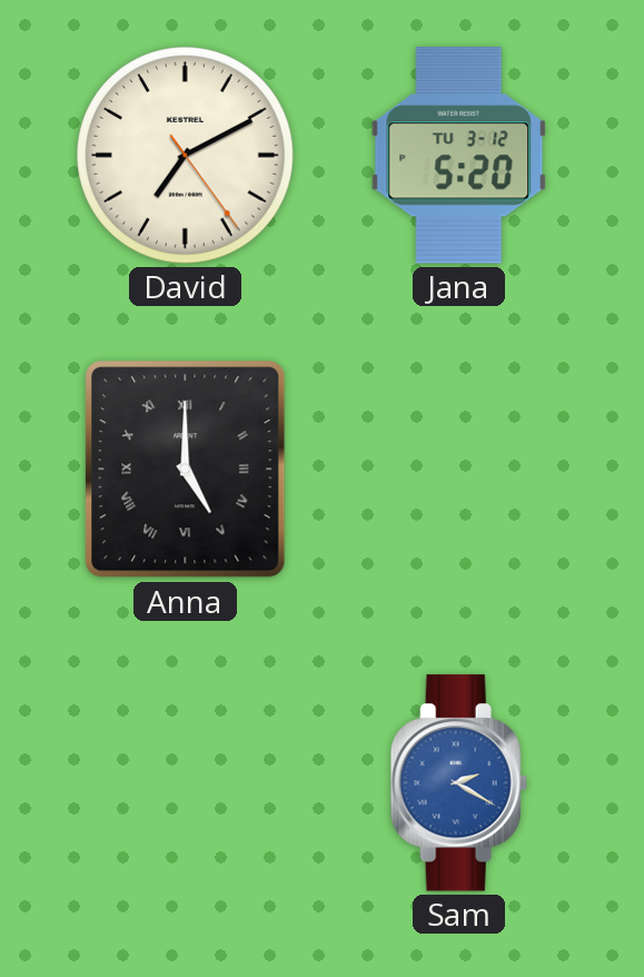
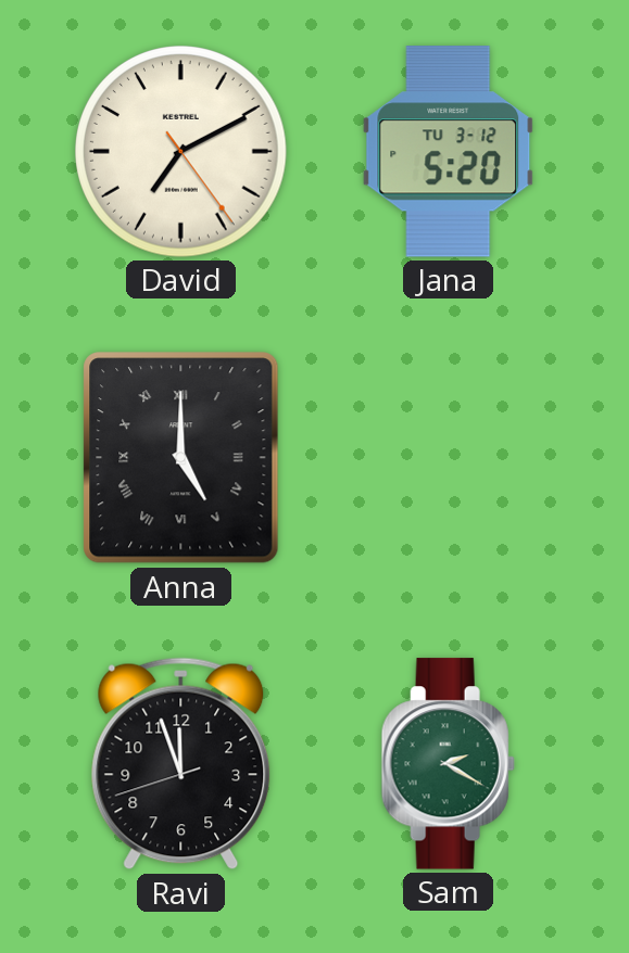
Ravi: none -> 11:56 (181, 764)
Sam dial: blue -> green (448, 764)
